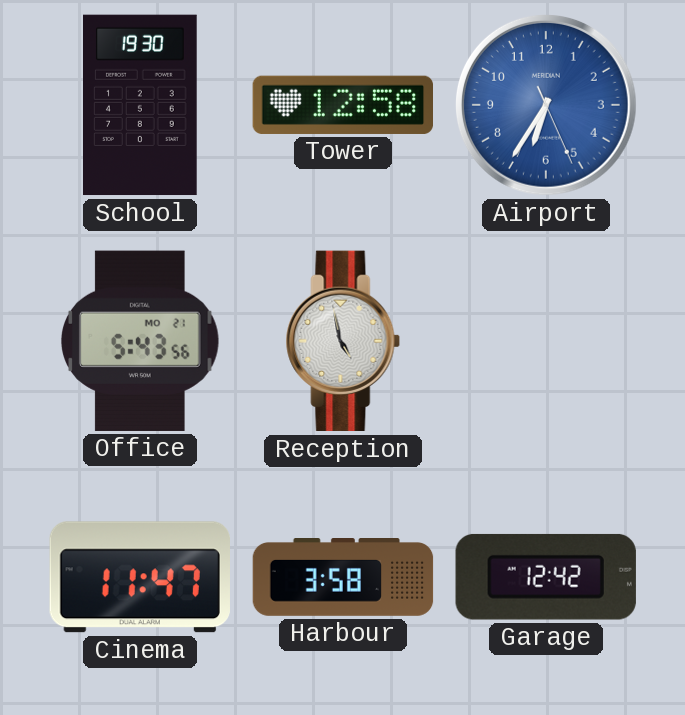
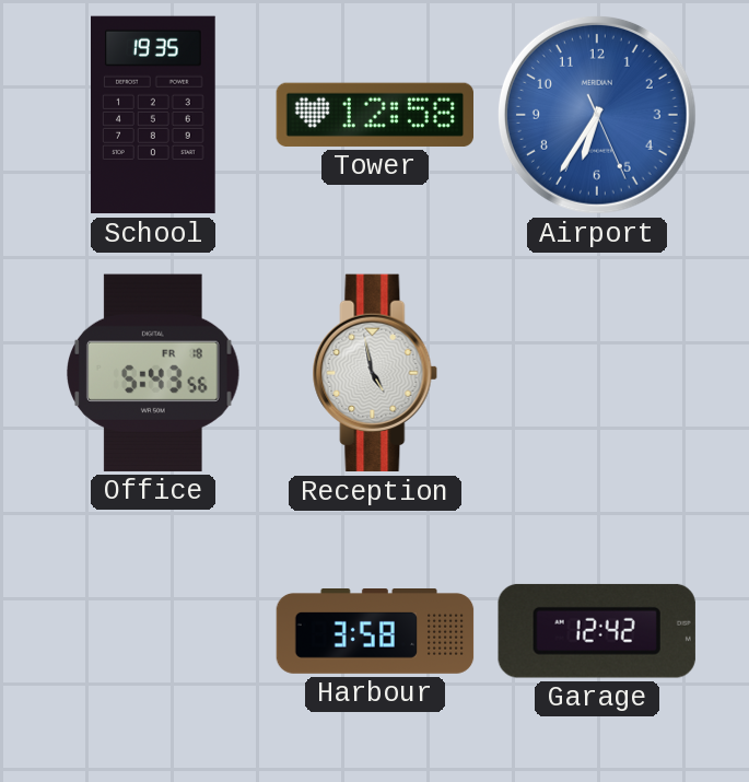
School: 19:30 -> 19:35 (154, 115)
Office date: MO 21 -> FR 18 (154, 373)
Cinema: 11:47 -> none (140, 577)
